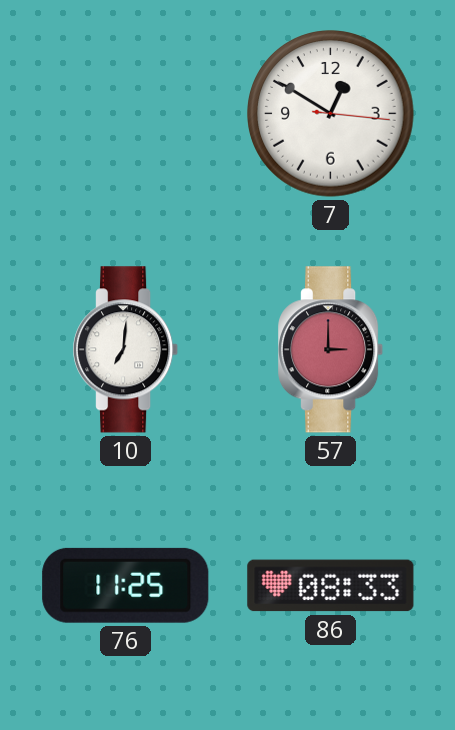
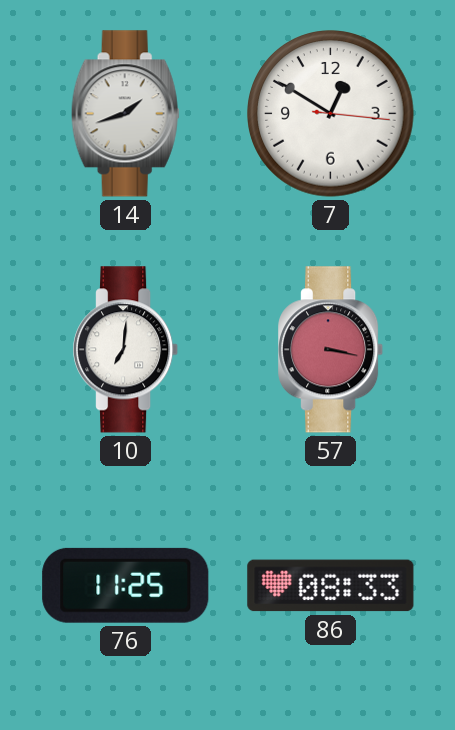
14: none -> 1:42 (125, 114)
57: 3:00 -> 3:17 (332, 350)
